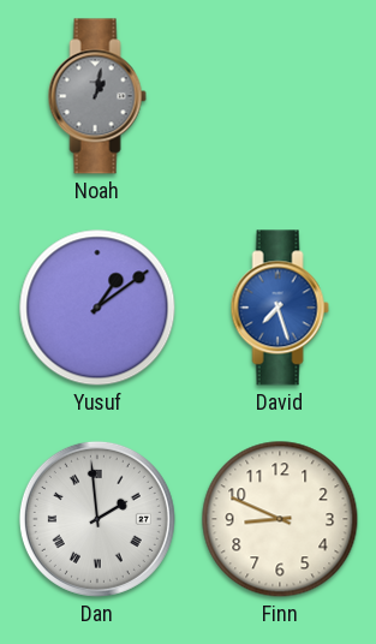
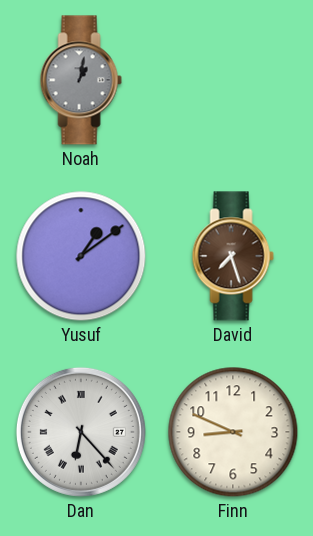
David dial: blue -> brown (233, 256)
Dan: 1:59 -> 6:23 (81, 432)
